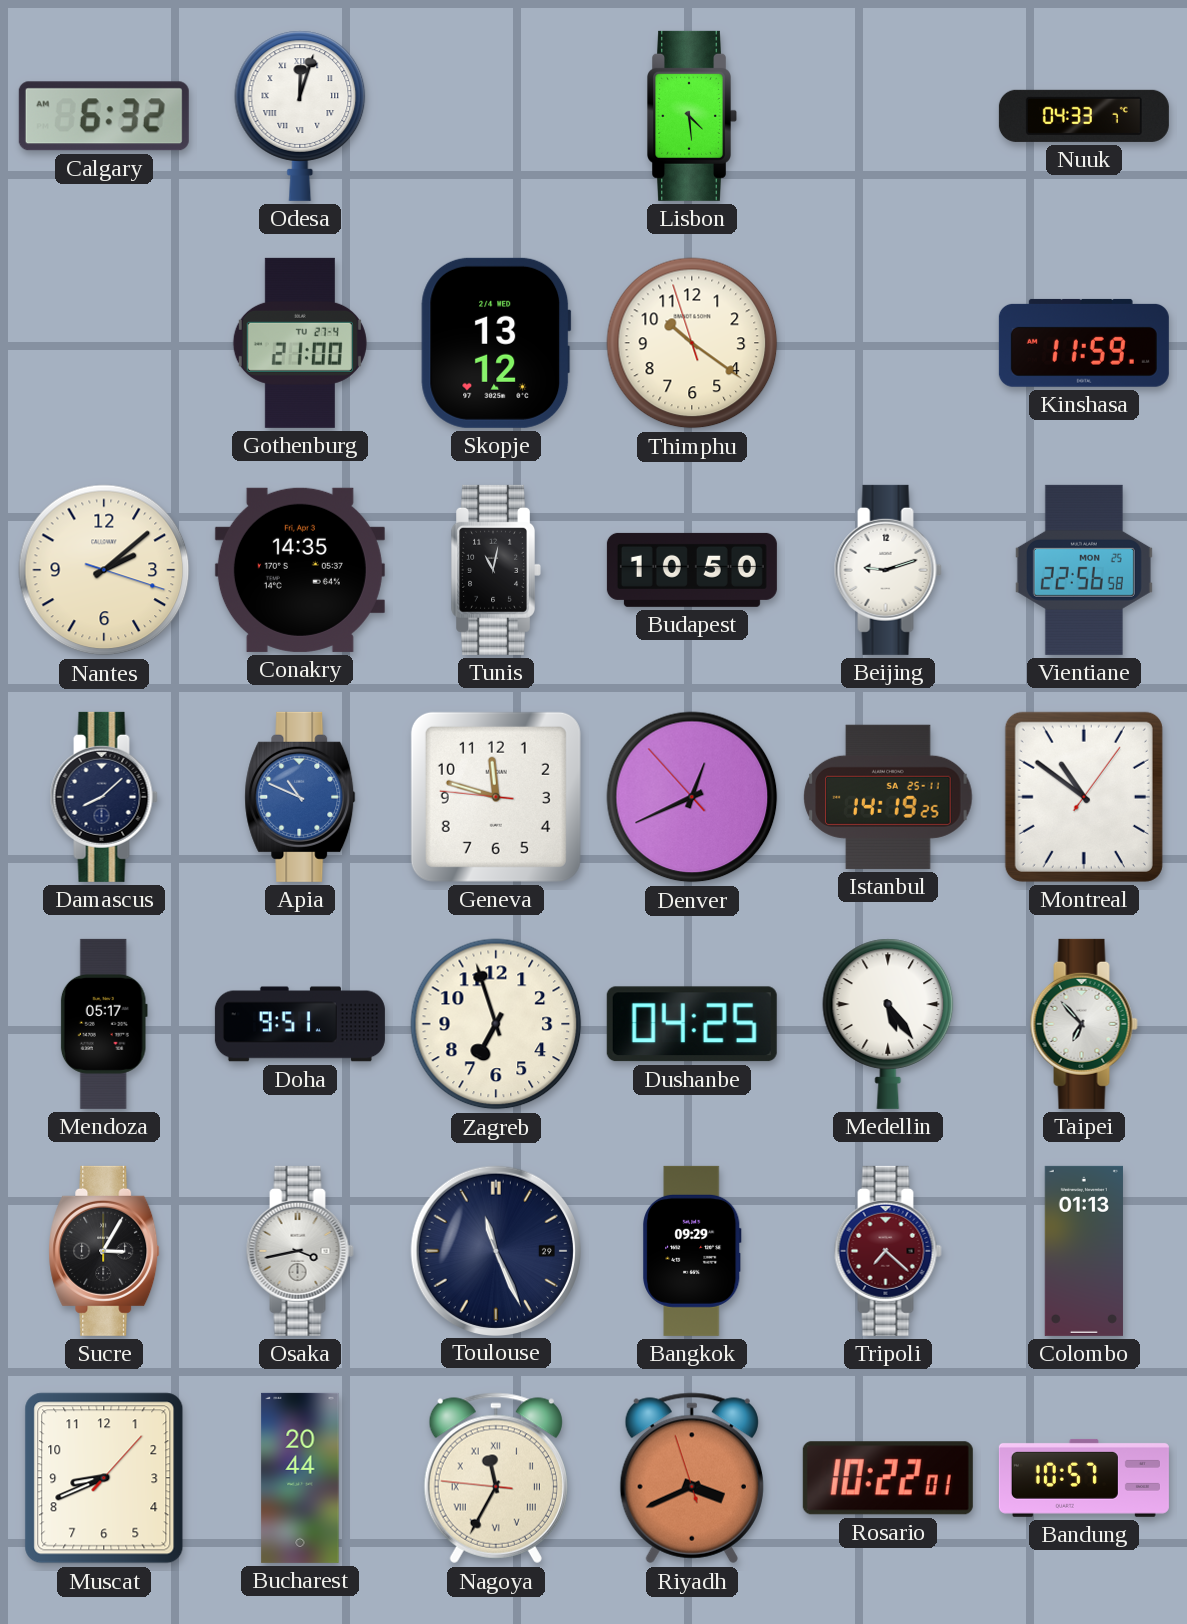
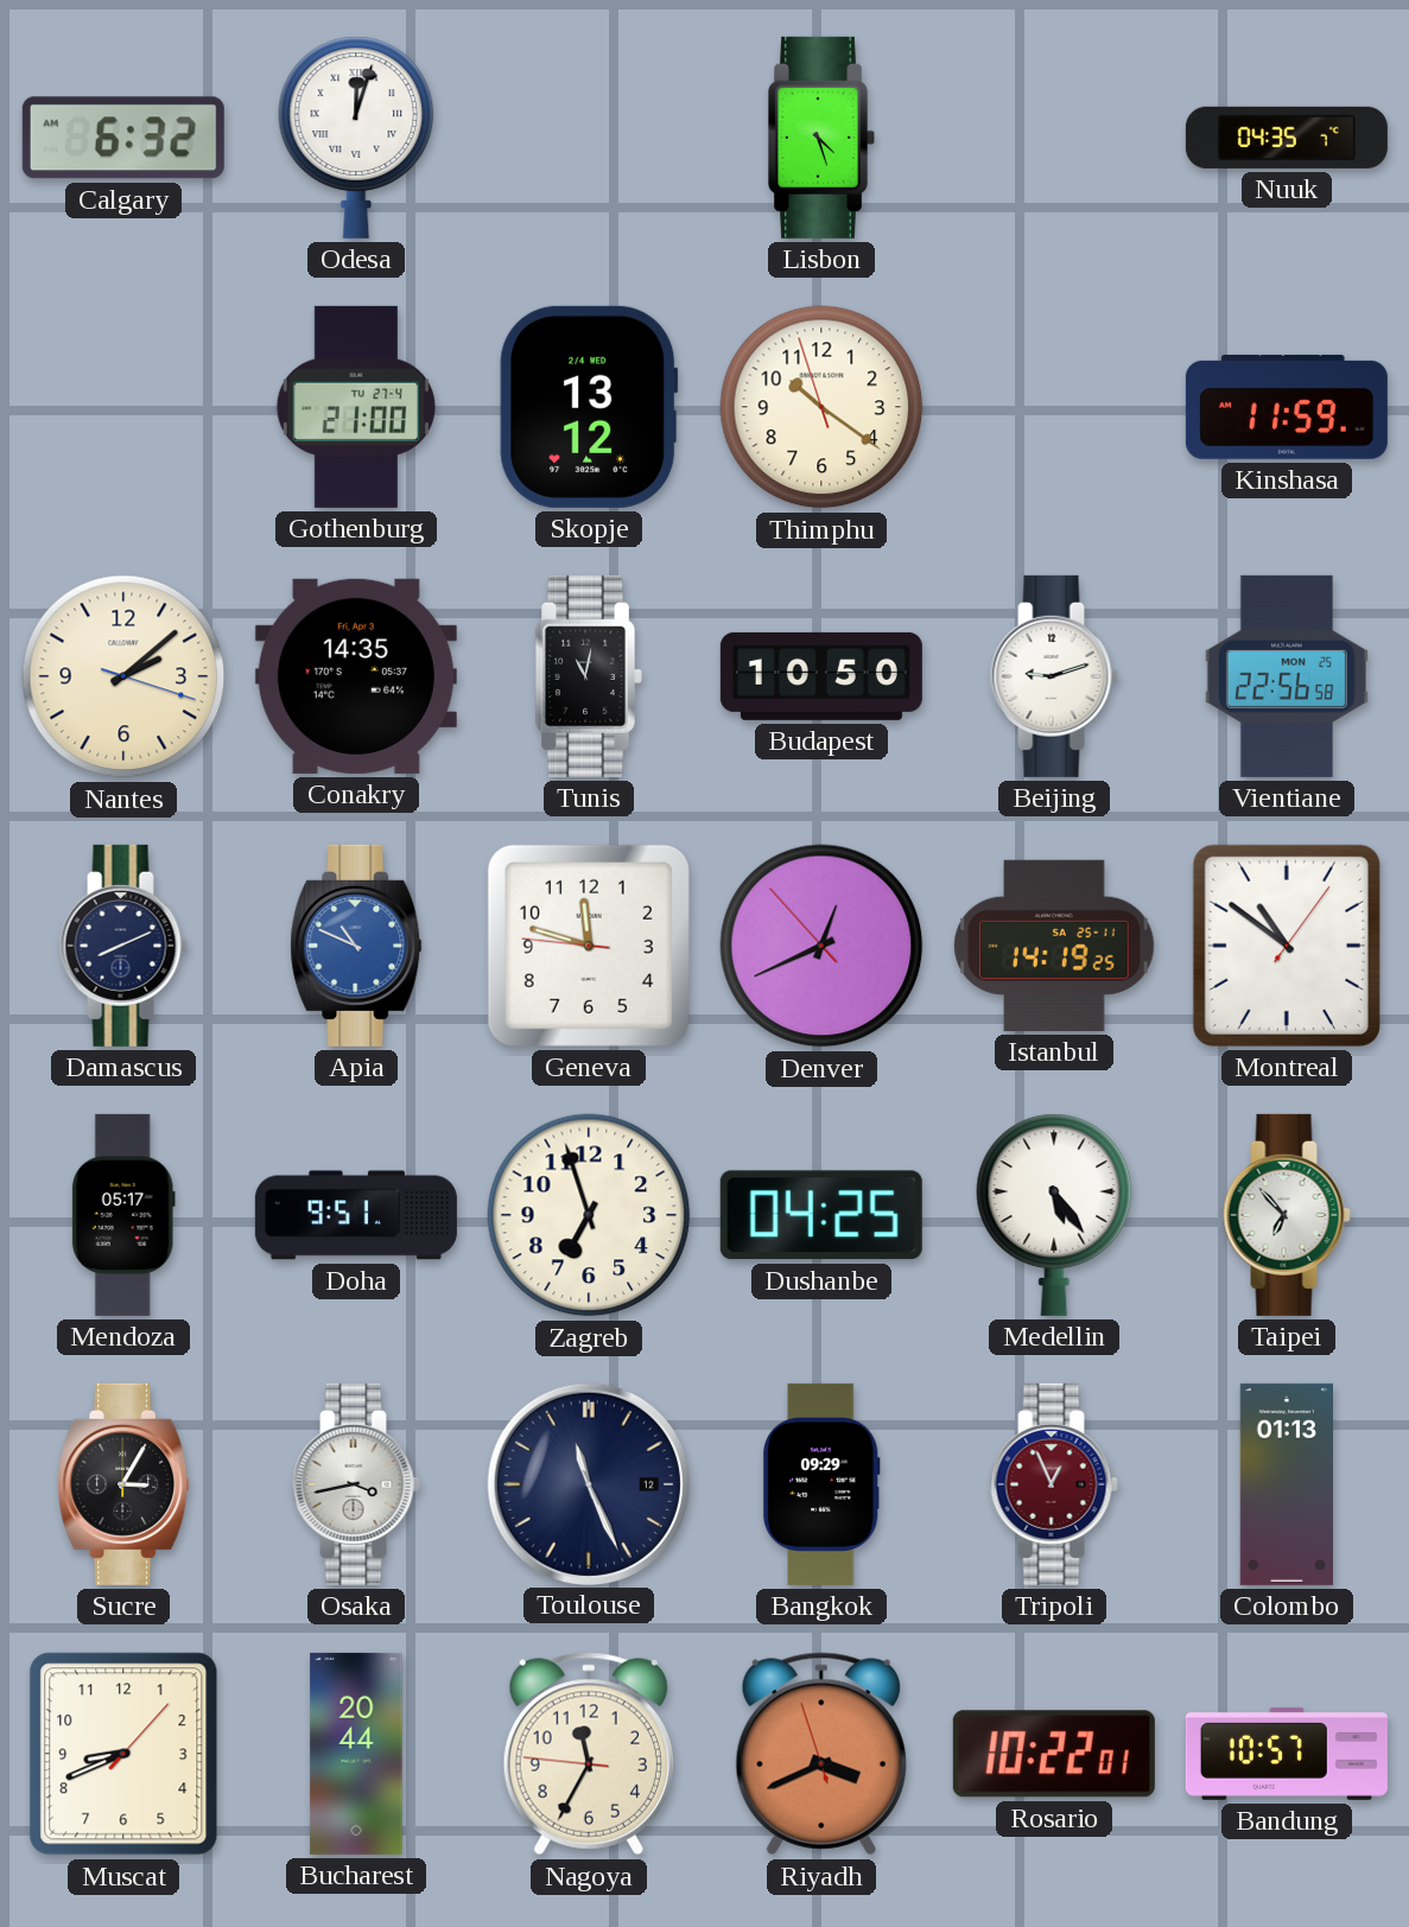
Lisbon: 4:29 -> 4:27 (821, 138)
Nuuk: 04:33 -> 04:35 (1287, 138)
Damascus: 8:08 -> 8:11 (123, 946)
Toulouse date: 29 -> 12 (588, 1483)
Tripoli: 7:22 -> 12:56 (1054, 1484)
Nagoya numerals: Roman -> Arabic (589, 1754)
